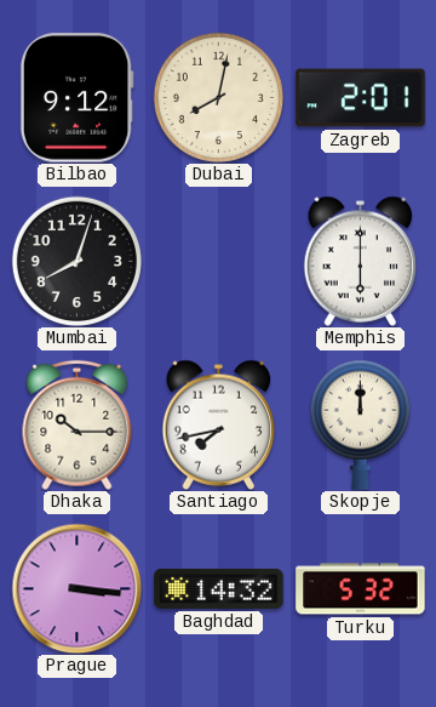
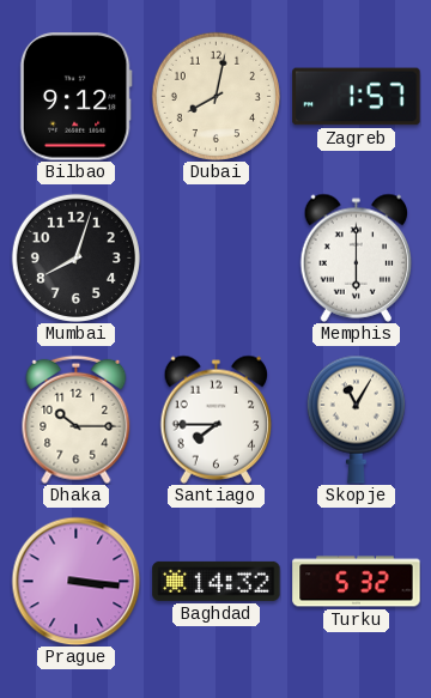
Zagreb: 2:01 -> 1:57 (357, 97)
Santiago: 7:43 -> 7:45 (217, 419)
Skopje: 12:00 -> 11:05 (356, 419)
